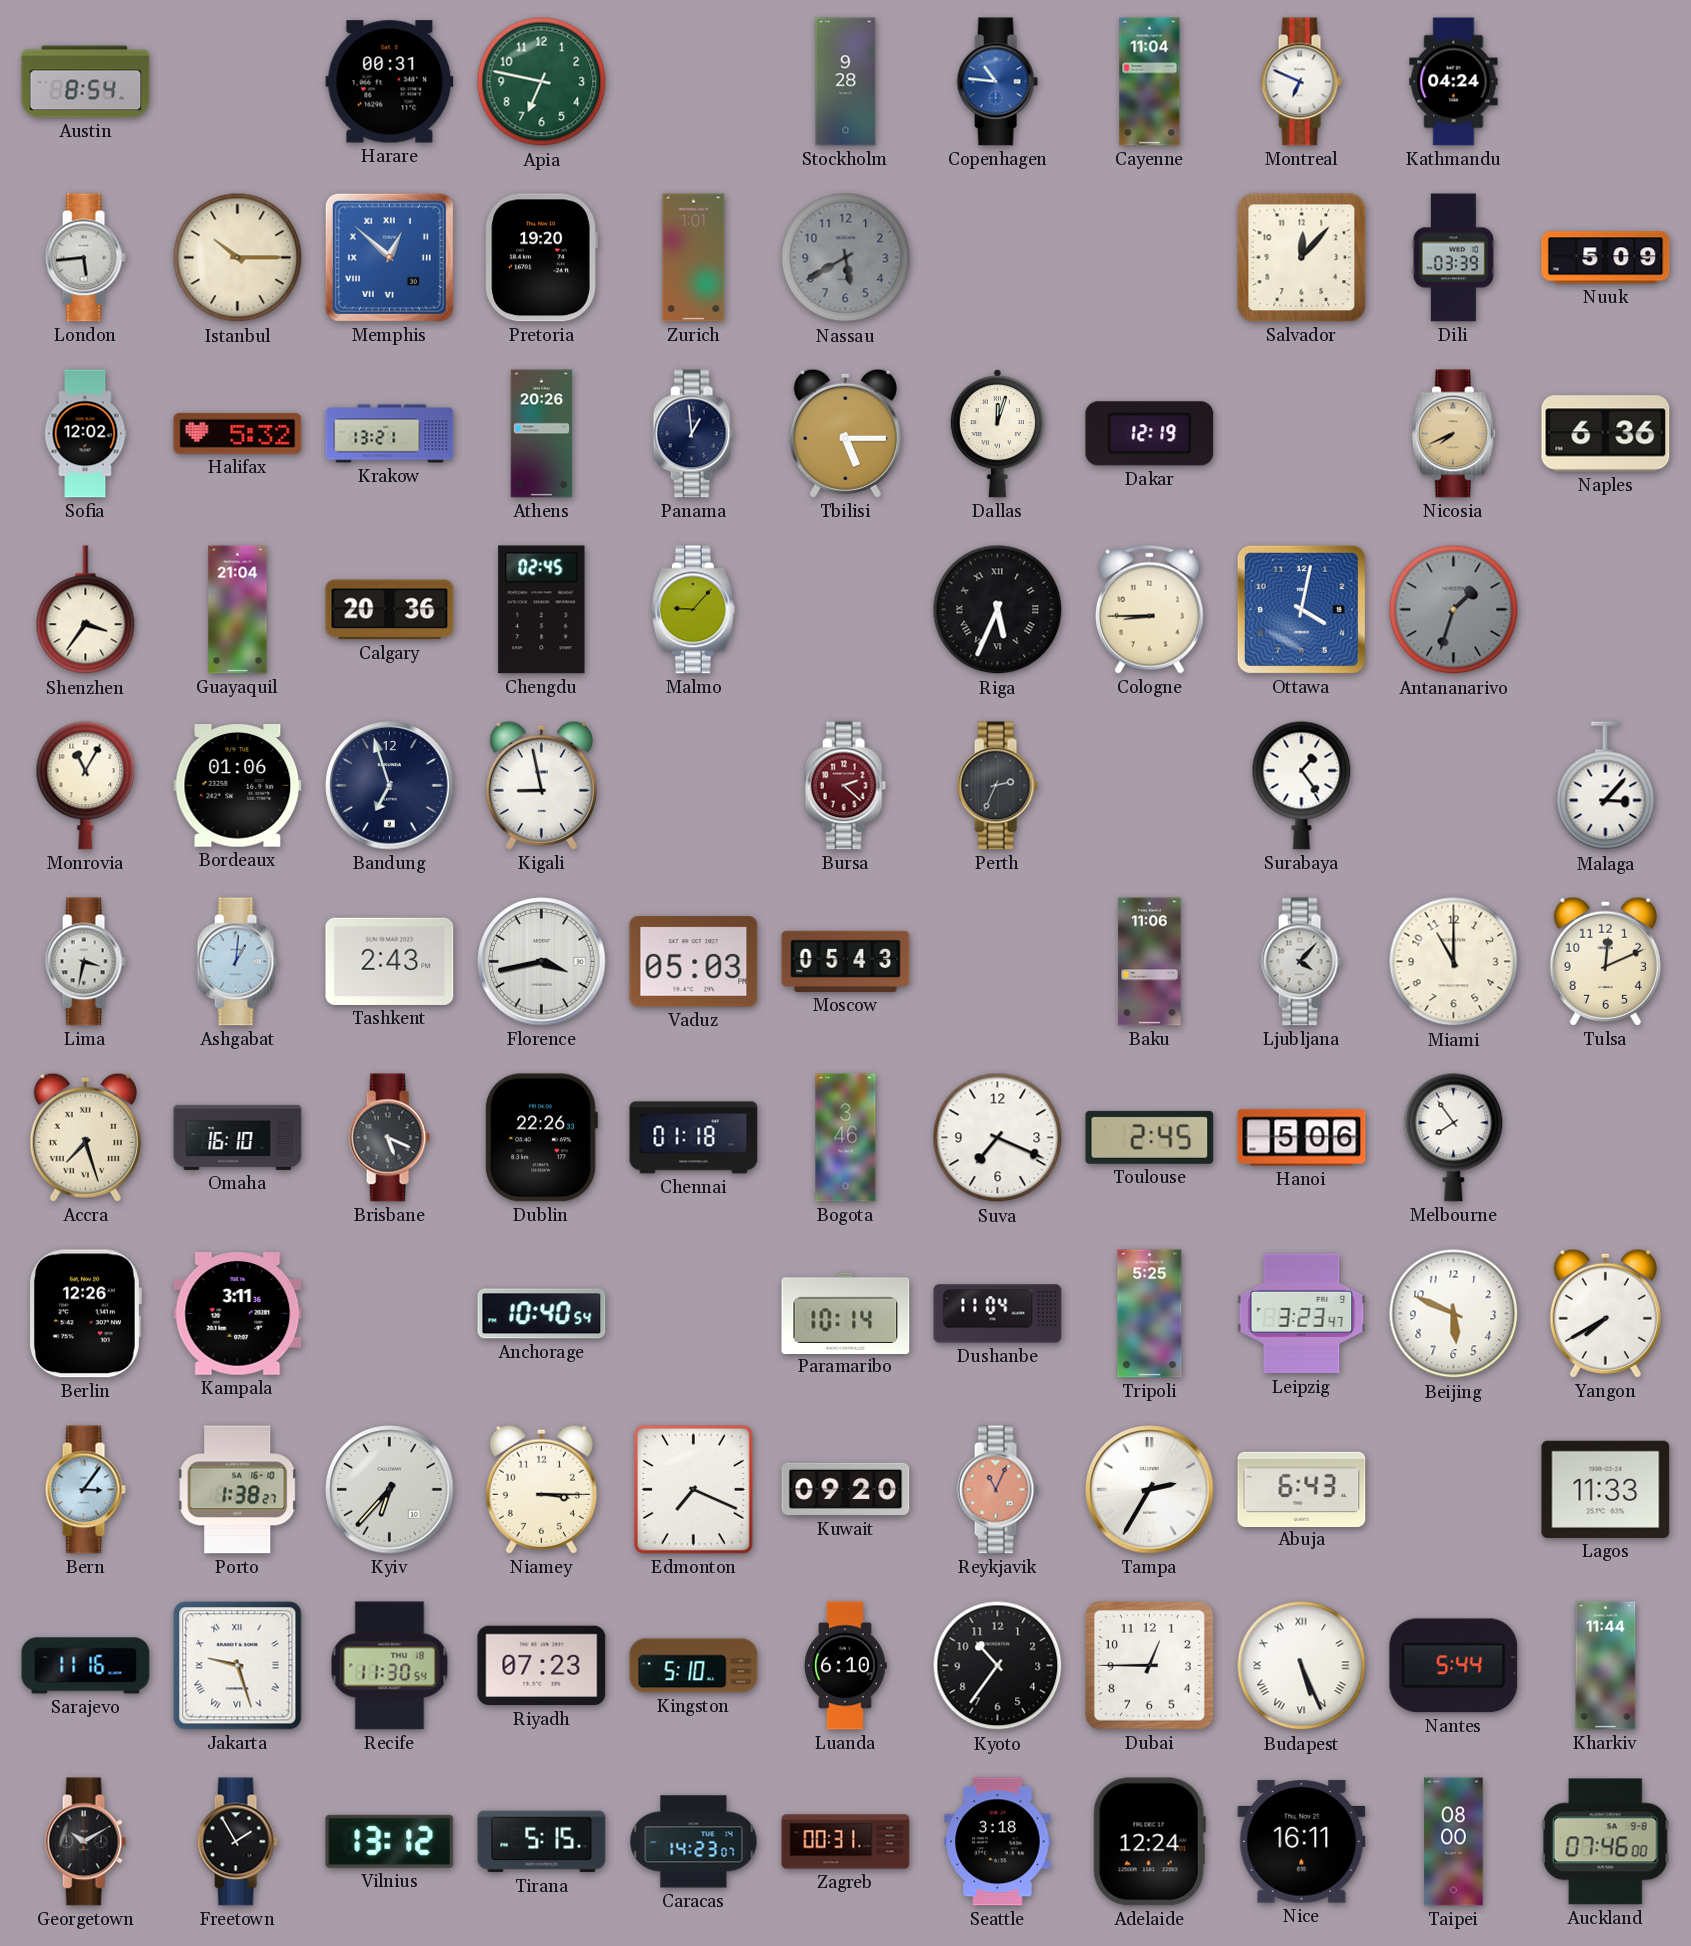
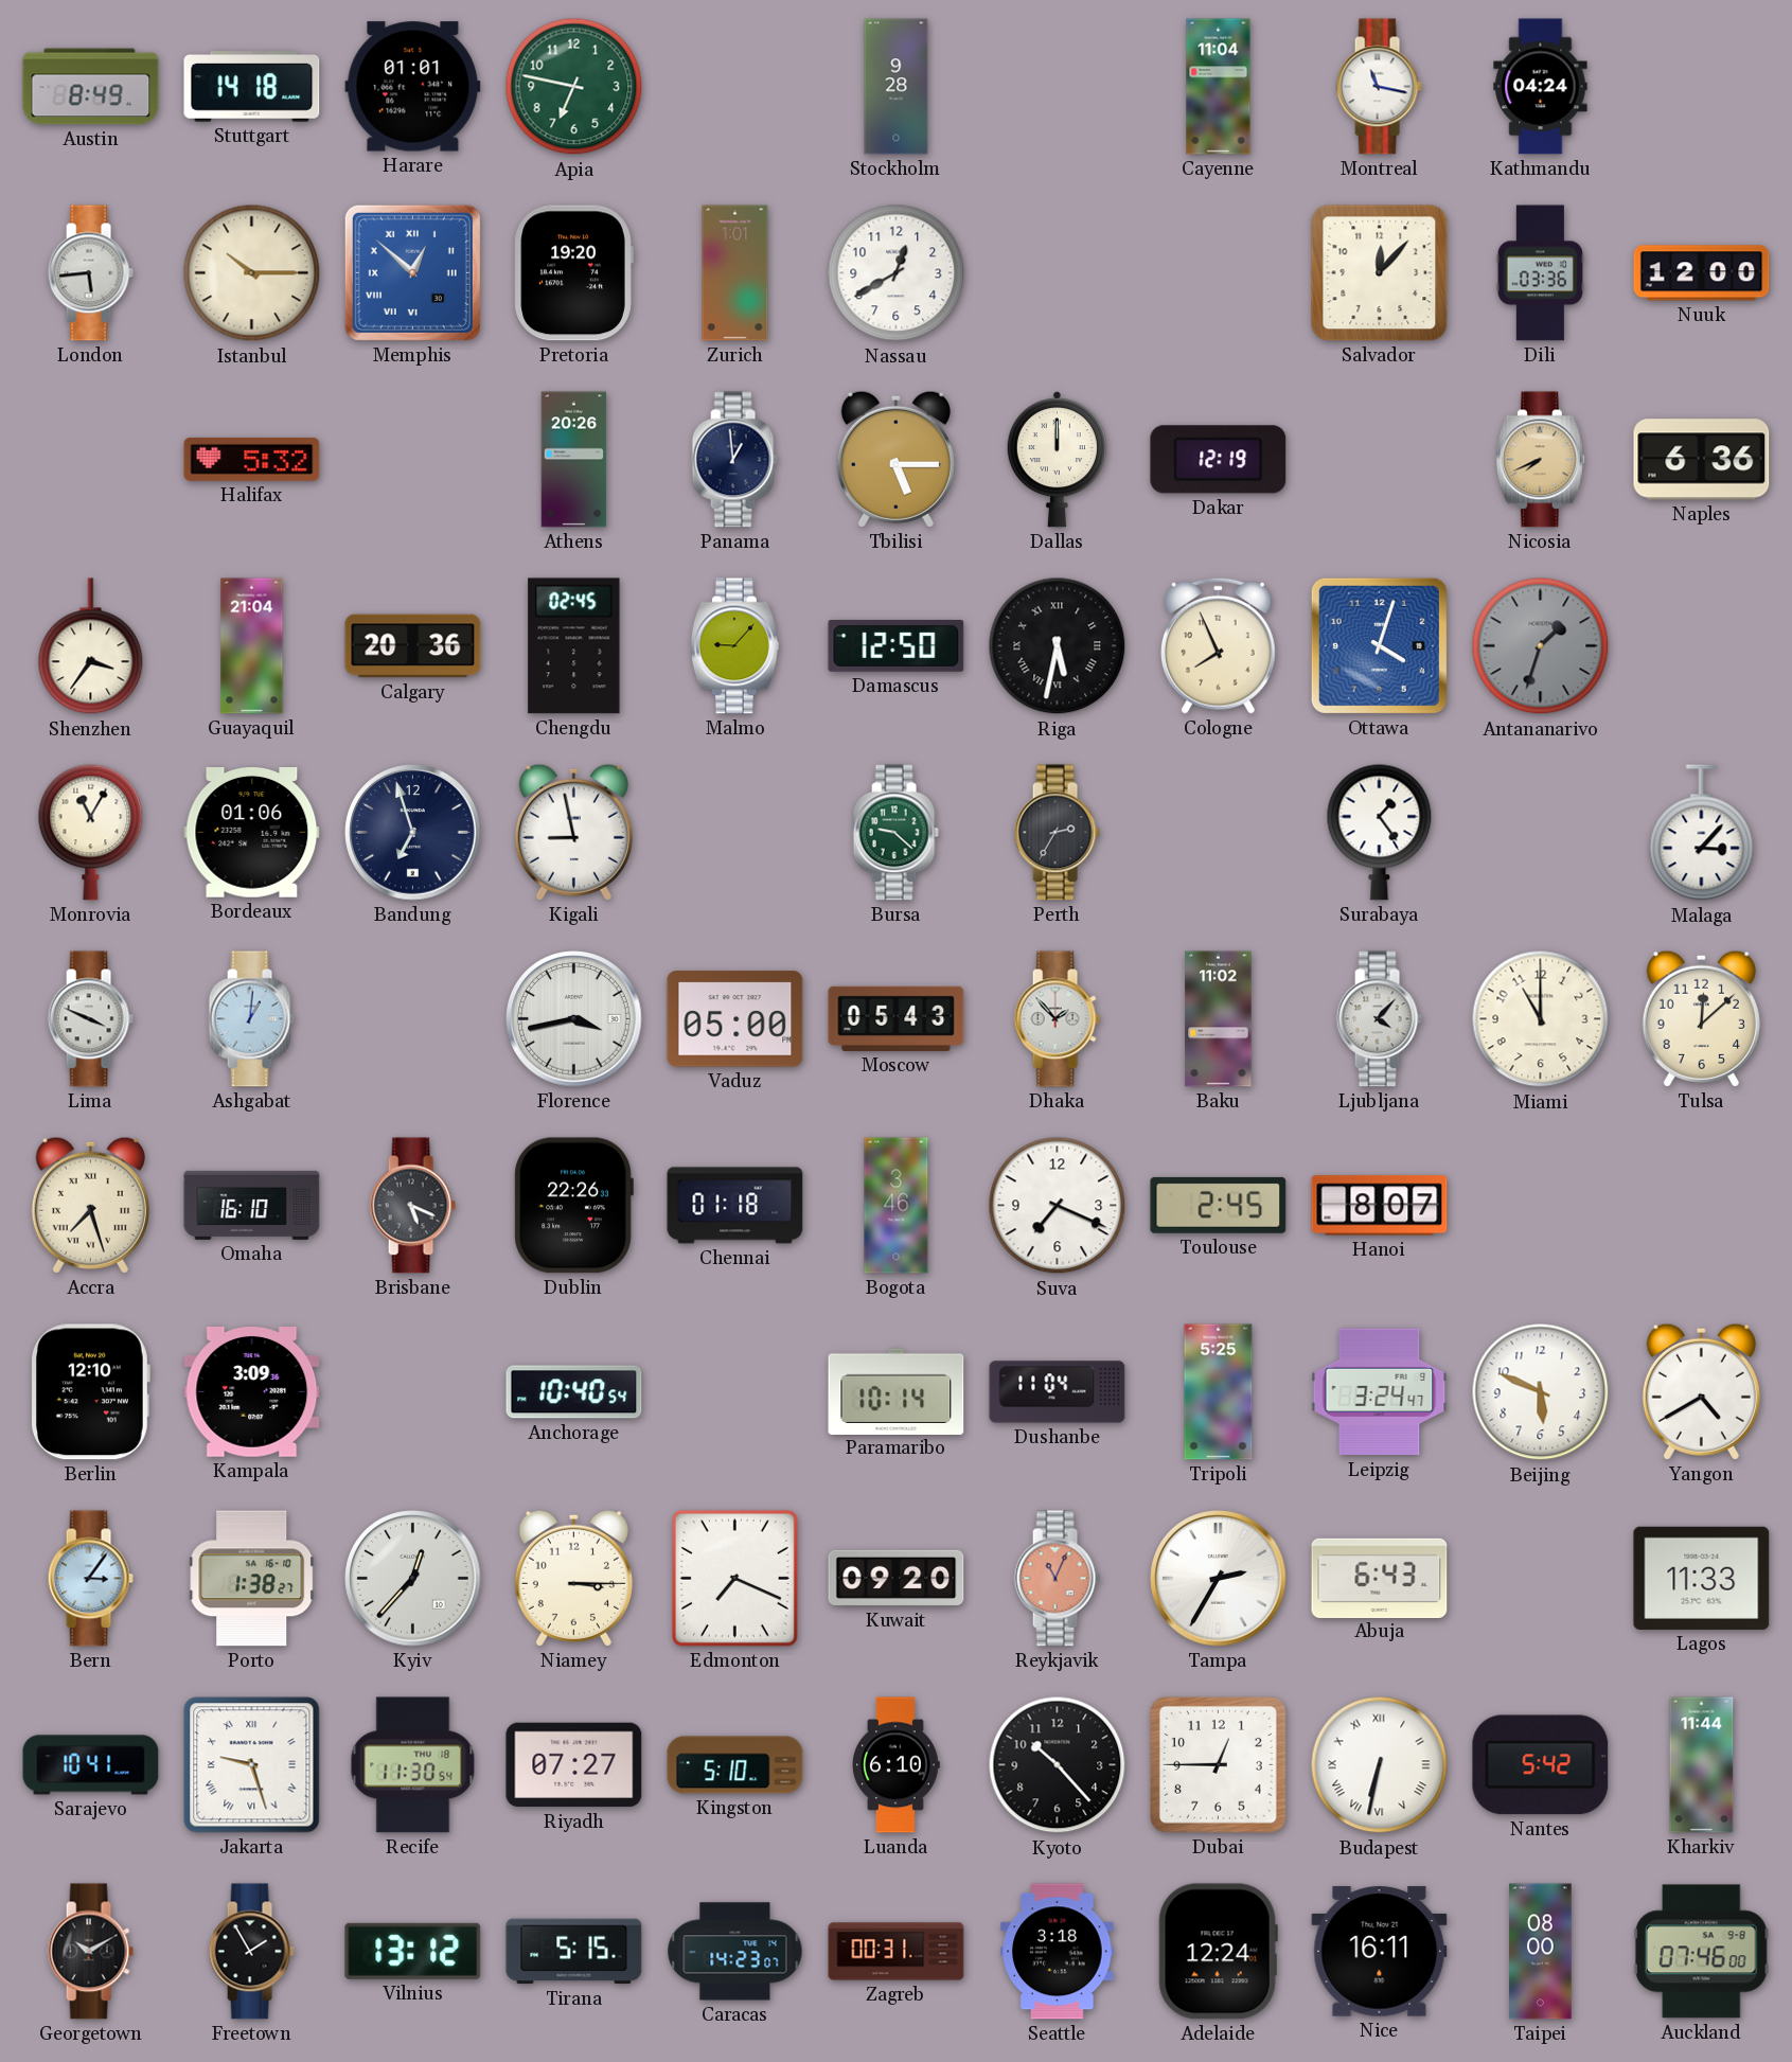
Austin: 8:54 -> 8:49 (91, 87)
Stuttgart: none -> 14:18 (252, 87)
Harare: 00:31 -> 01:01 (413, 87)
Copenhagen: 10:46 -> none (997, 82)
Montreal: 6:49 -> 11:17 (1379, 87)
Nassau: 5:40 -> 12:40 (897, 273)
Nassau dial: grey -> white (897, 273)
Dili: 03:39 -> 03:36 (1540, 273)
Nuuk: 5:09 -> 12:00 (1702, 273)
Sofia: 12:02 -> none (85, 434)
Krakow: 13:21 -> none (390, 434)
Dallas: 12:03 -> 12:00 (1057, 460)
Damascus: none -> 12:50 (897, 645)
Riga: 5:34 -> 5:32 (1058, 646)
Cologne: 8:45 -> 7:56 (1218, 645)
Ottawa: 4:02 -> 4:03 (1379, 645)
Bursa: 2:22 -> 9:22 (895, 833)
Bursa dial: burgundy -> green (895, 833)
Perth: 2:34 -> 2:35 (1057, 833)
Lima: 3:32 -> 3:49 (90, 1019)
Tashkent: 2:43 -> none (390, 961)
Vaduz: 05:03 -> 05:00 (735, 1019)
Dhaka: none -> 1:53 (1057, 1019)
Baku: 11:06 -> 11:02 (1219, 1019)
Tulsa: 12:11 -> 12:08 (1701, 1018)
Hanoi: 5:06 -> 8:07 (1380, 1206)
Melbourne: 7:54 -> none (1454, 1137)
Berlin: 12:26 -> 12:10 (90, 1392)
Kampala: 3:11 -> 3:09 (252, 1392)
Leipzig: 3:23 -> 3:24 (1380, 1392)
Yangon: 7:40 -> 4:40 (1701, 1391)
Kyiv: 6:37 -> 12:37 (413, 1579)
Sarajevo: 11:16 -> 10:41 (91, 1765)
Riyadh: 07:23 -> 07:27 (574, 1765)
Kyoto: 10:36 -> 10:23 (1058, 1765)
Budapest: 5:26 -> 6:32 (1380, 1765)
Nantes: 5:44 -> 5:42 (1541, 1765)
